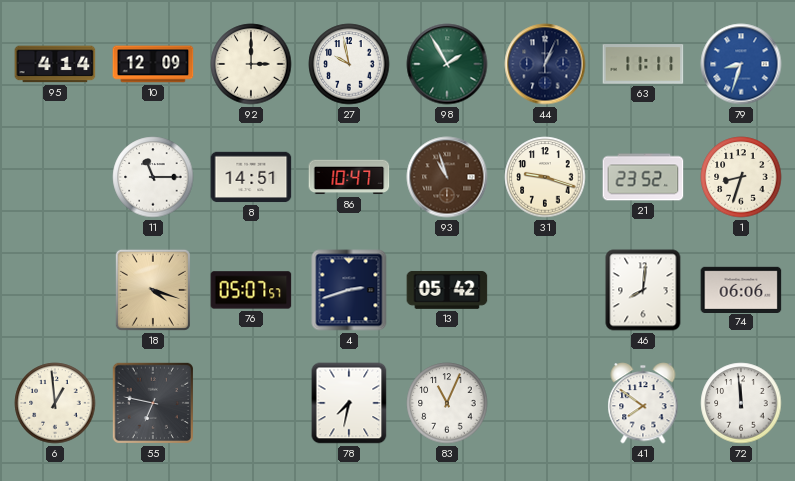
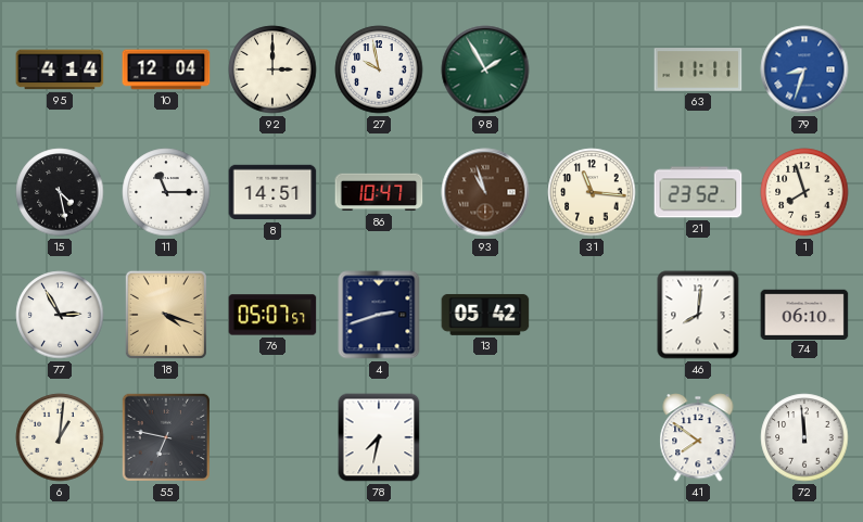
10: 12:09 -> 12:04 (166, 69)
44: 1:04 -> none (545, 64)
15: none -> 4:28 (60, 192)
31: 9:18 -> 11:16 (592, 192)
1: 8:33 -> 7:57 (804, 192)
77: none -> 2:55 (60, 315)
74: 06:06 -> 06:10 (804, 314)
6: 12:59 -> 1:01 (60, 437)
83: 11:04 -> none (447, 403)
